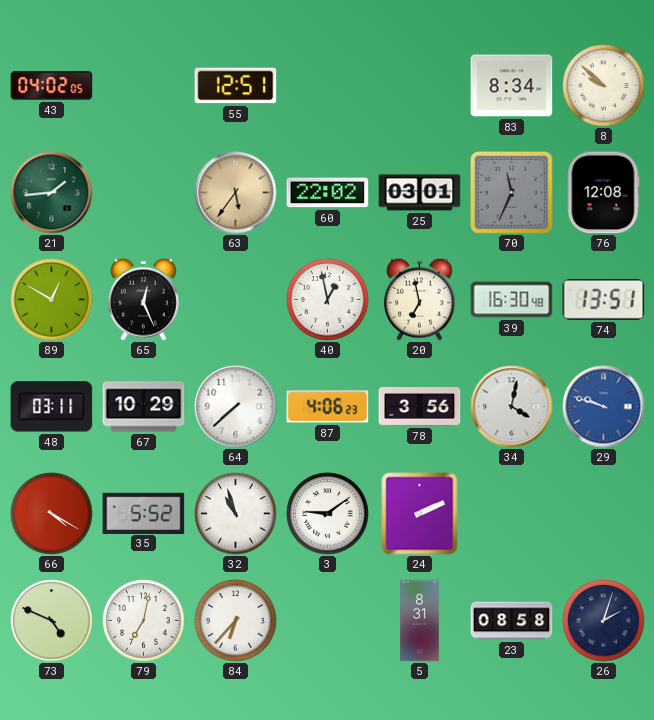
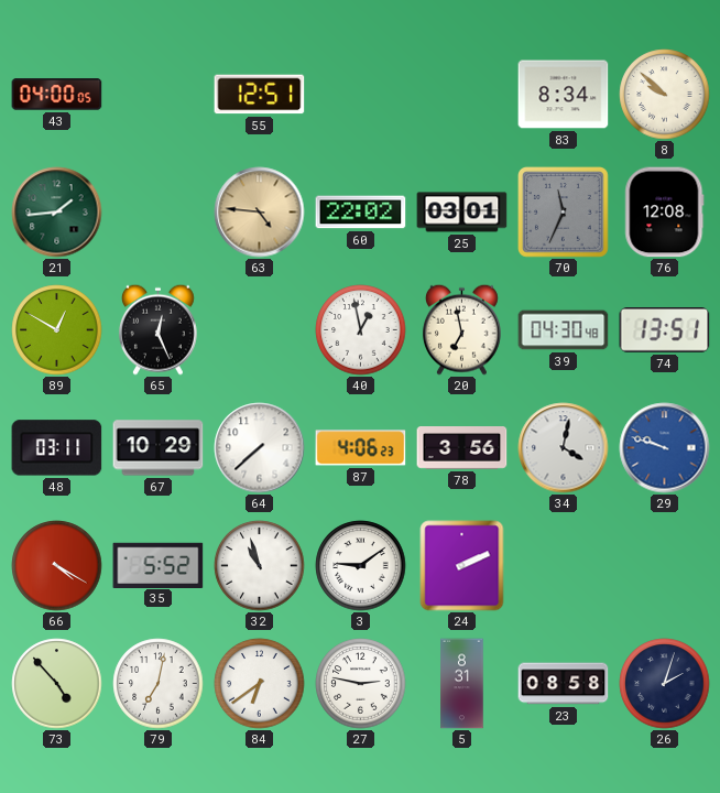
43: 04:02 -> 04:00 (57, 95)
63: 5:36 -> 4:46 (260, 213)
39: 16:30 -> 04:30 (564, 330)
73: 4:49 -> 4:53 (57, 684)
84: 6:37 -> 6:39 (260, 684)
27: none -> 2:47 (361, 684)
